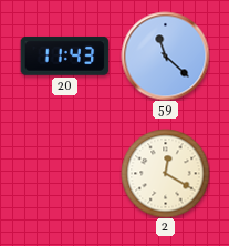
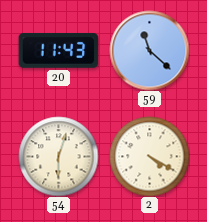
54: none -> 6:03 (58, 156)
2: 12:20 -> 4:20 (149, 156)
